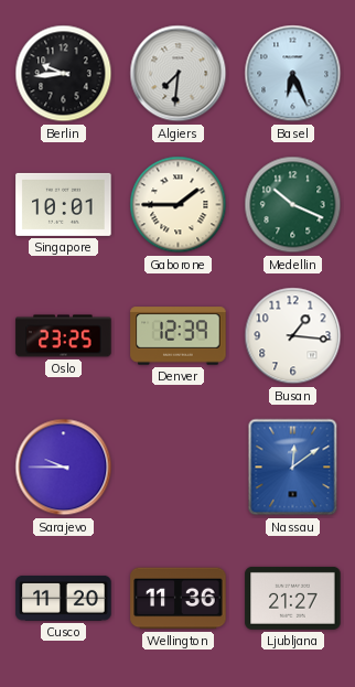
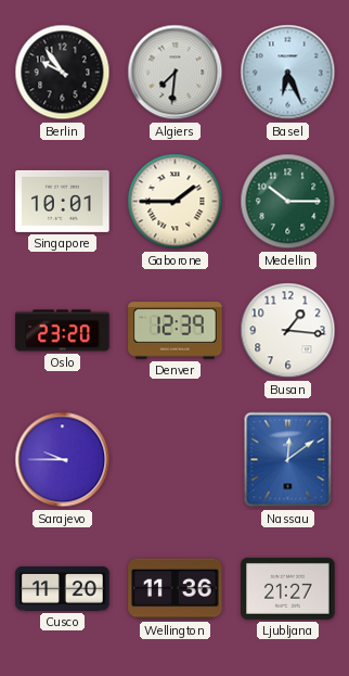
Berlin: 9:44 -> 9:54 (63, 73)
Medellin: 10:19 -> 10:15 (288, 202)
Oslo: 23:25 -> 23:20 (63, 331)
